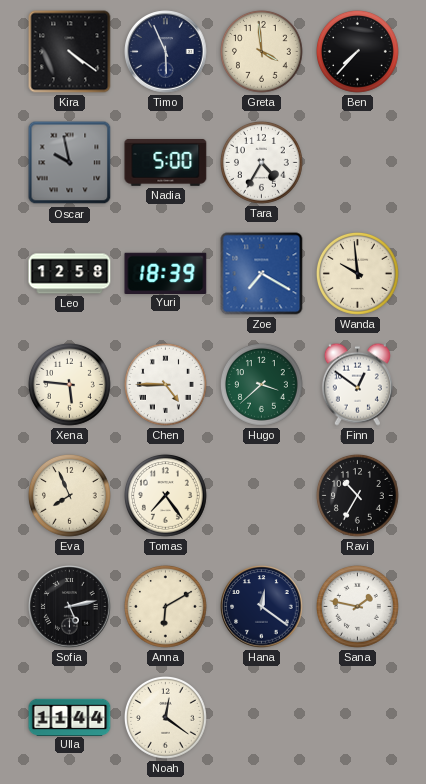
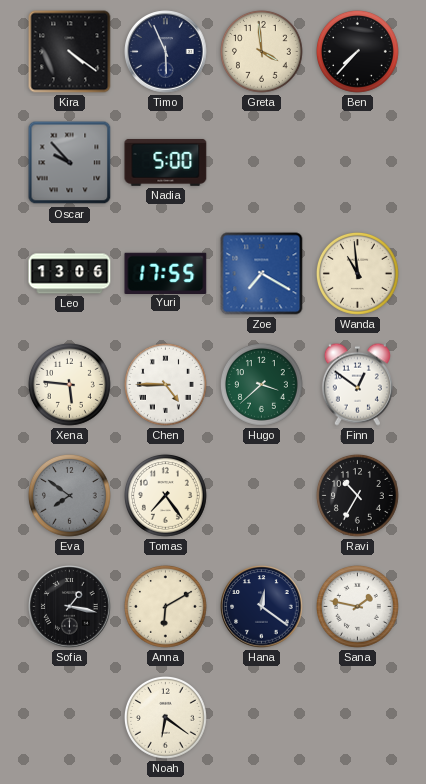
Oscar: 9:58 -> 9:53 (70, 163)
Tara: 4:35 -> none (262, 163)
Leo: 12:58 -> 13:06 (70, 274)
Yuri: 18:39 -> 17:55 (166, 273)
Wanda: 9:59 -> 10:59 (358, 274)
Eva: 7:56 -> 7:51 (70, 496)
Eva dial: cream -> grey (70, 496)
Sofia: 5:13 -> 1:17 (70, 607)
Ulla: 11:44 -> none (70, 717)
Noah: 12:21 -> 6:21 (166, 718)
